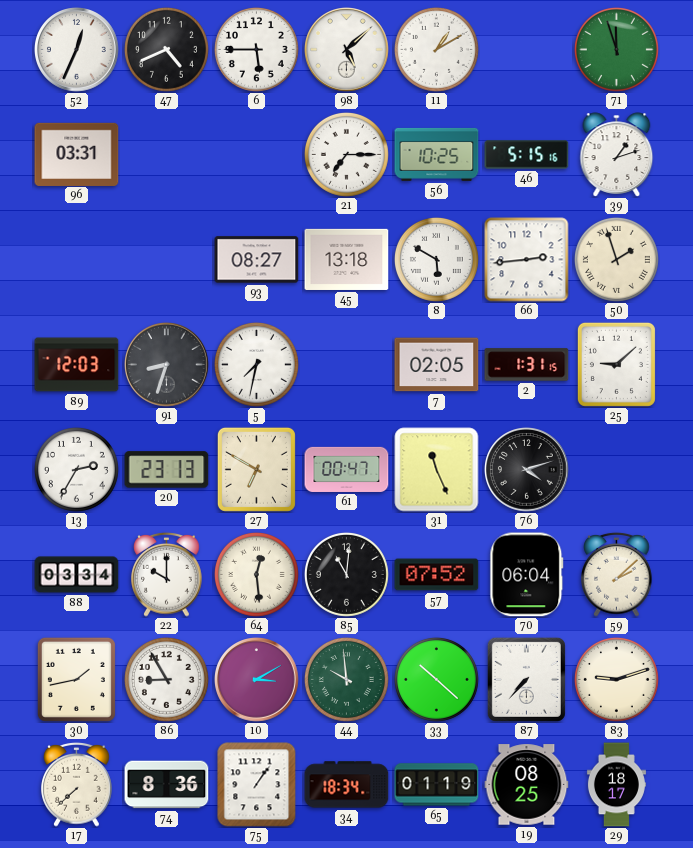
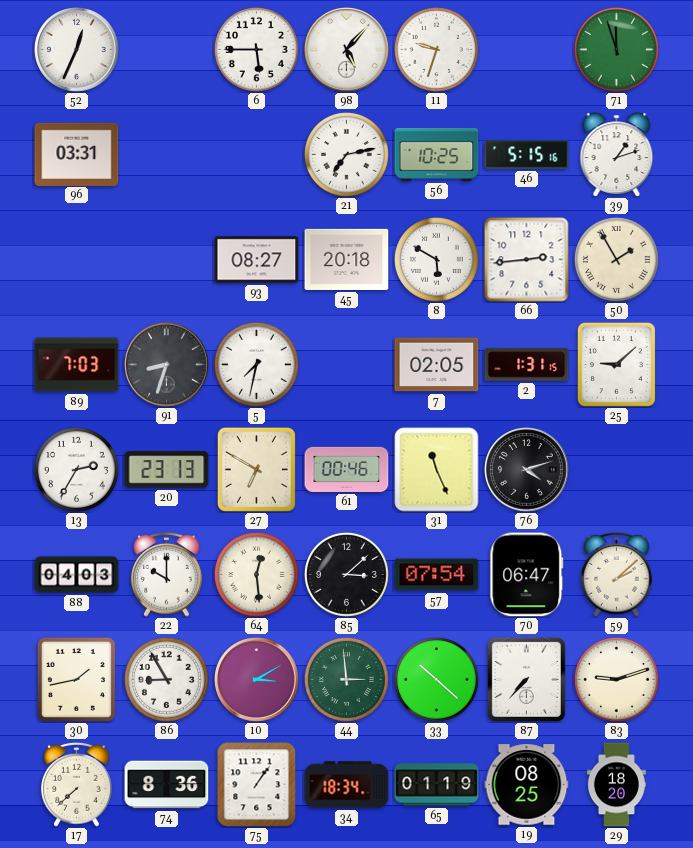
47: 4:41 -> none (166, 49)
98: 5:08 -> 5:07 (347, 50)
11: 1:10 -> 9:33 (436, 49)
21: 7:15 -> 7:13 (346, 154)
45: 13:18 -> 20:18 (347, 259)
50: 1:57 -> 1:55 (616, 259)
89: 12:03 -> 7:03 (77, 365)
61: 00:47 -> 00:46 (347, 469)
88: 03:34 -> 04:03 (77, 575)
85: 11:01 -> 3:08 (346, 574)
57: 07:52 -> 07:54 (437, 575)
70: 06:04 -> 06:47 (527, 575)
44: 9:59 -> 2:59 (346, 679)
29: 18:17 -> 18:20 (616, 785)
